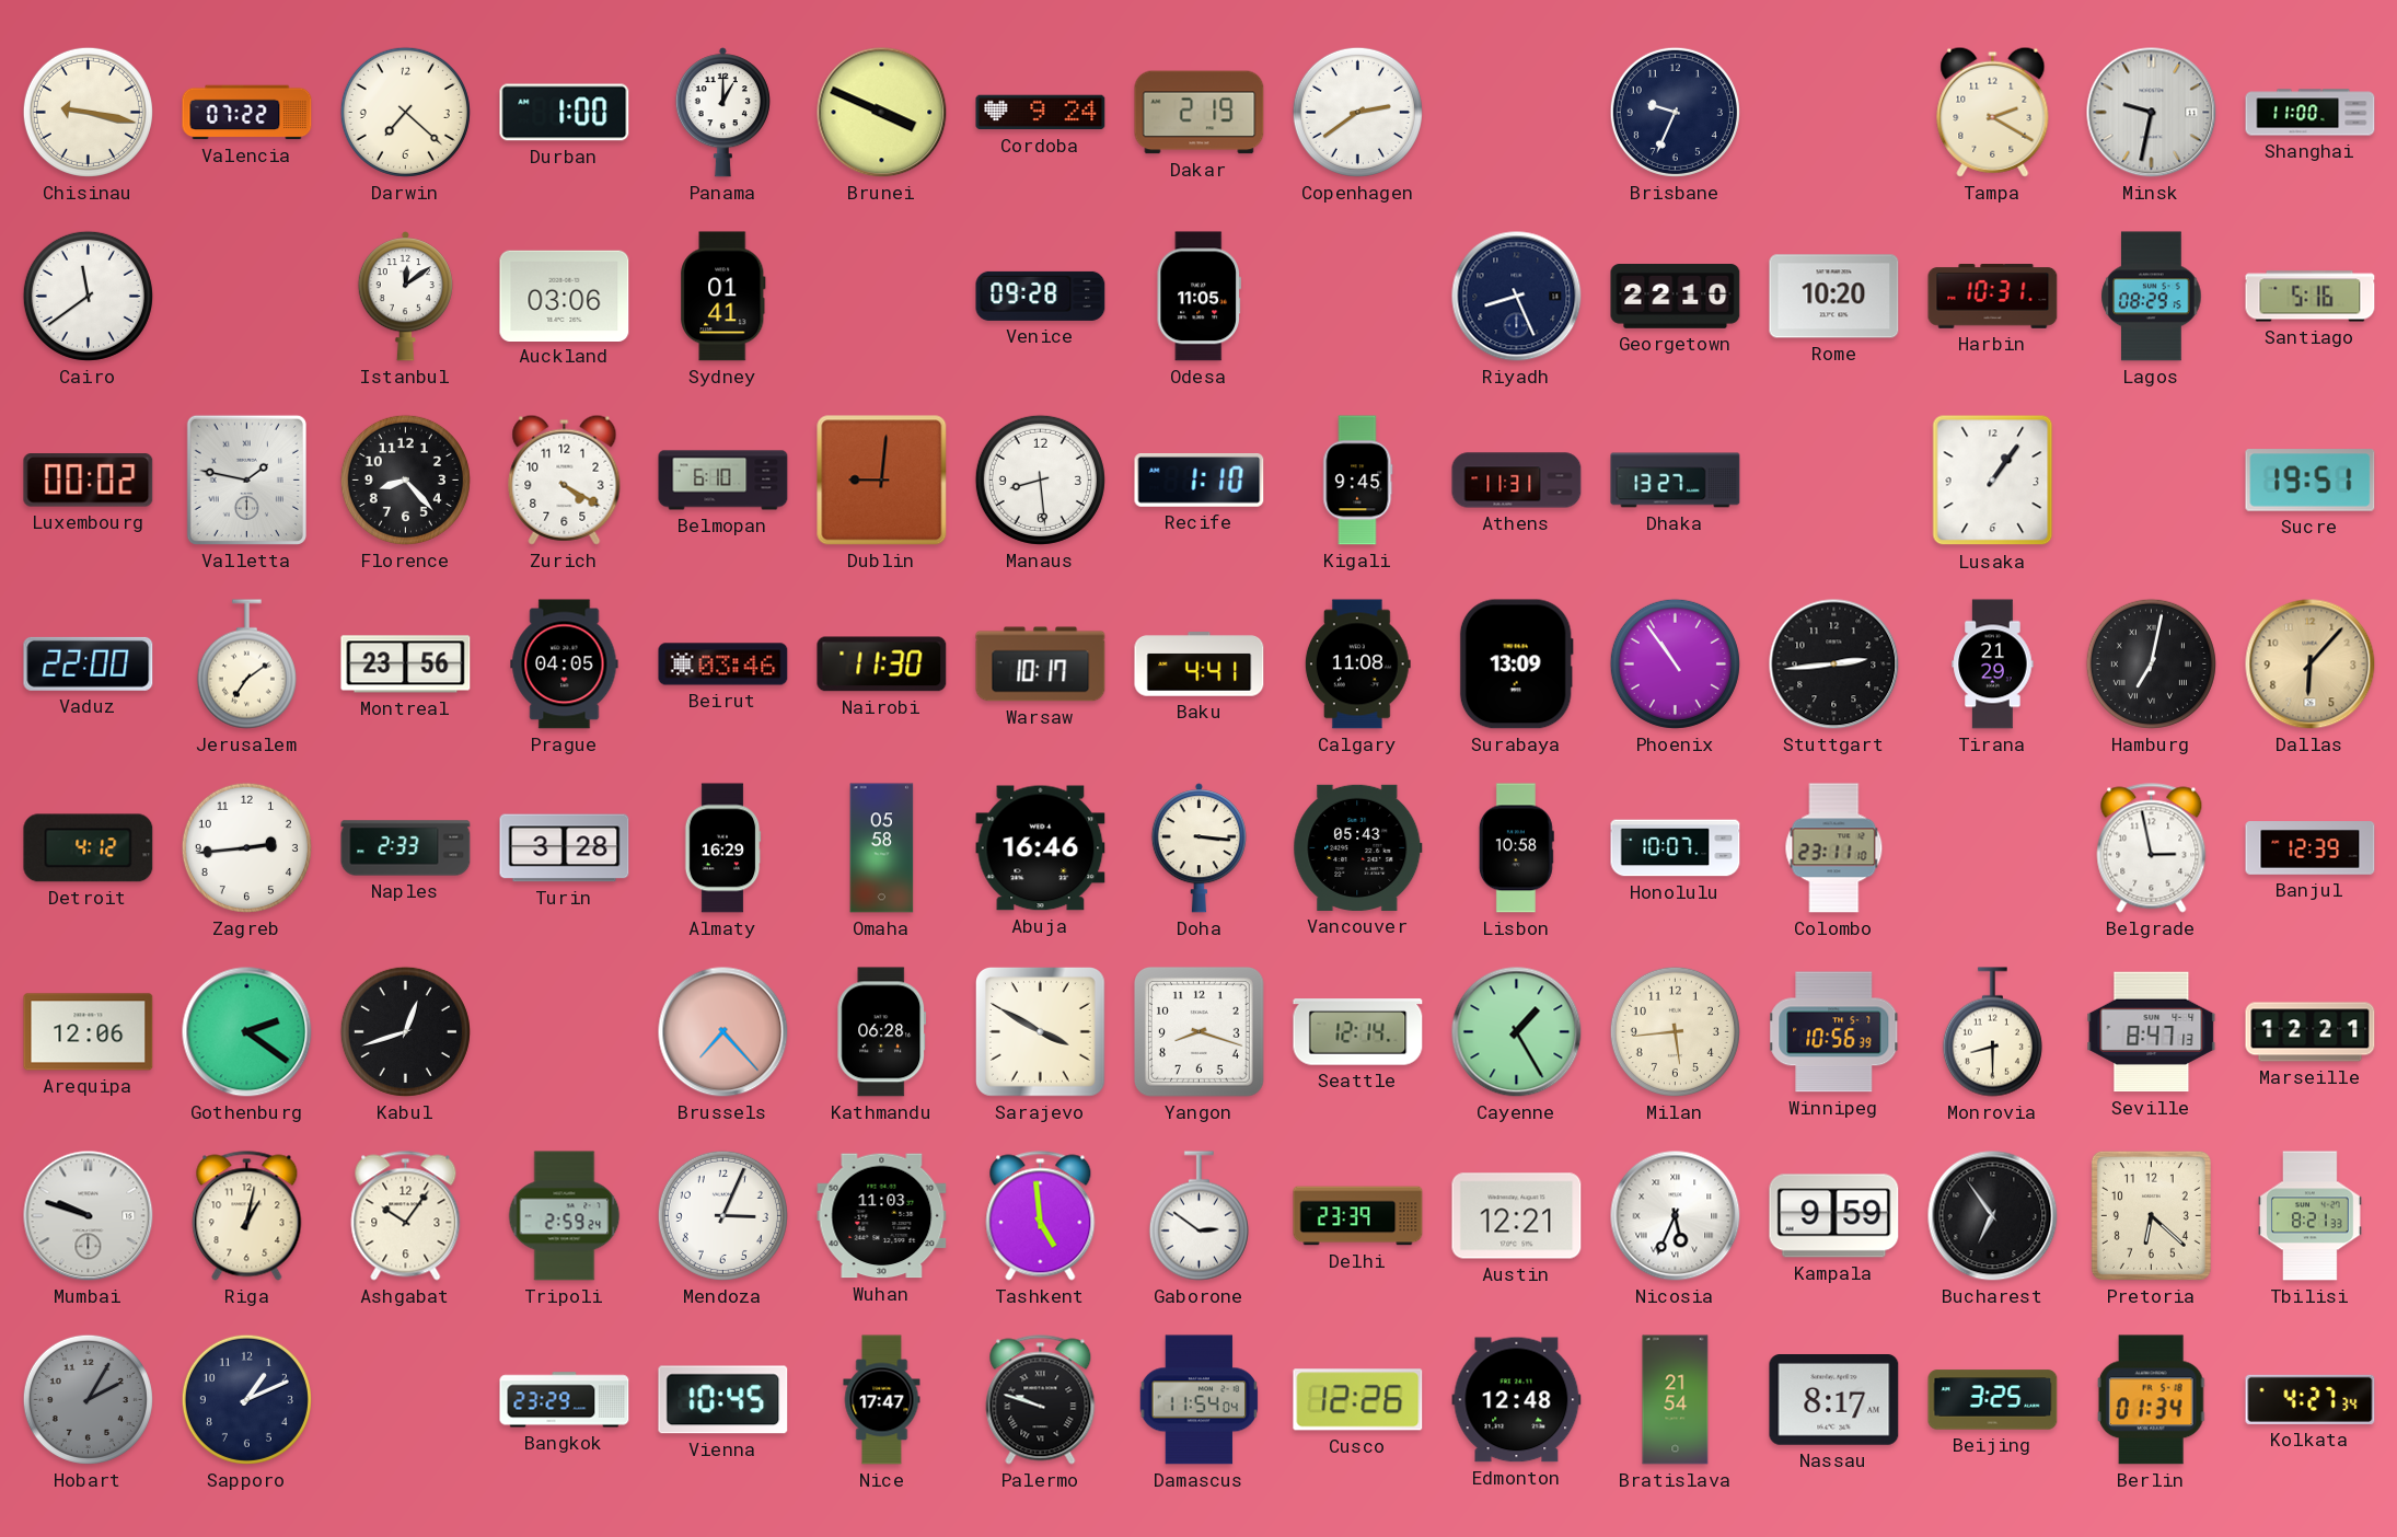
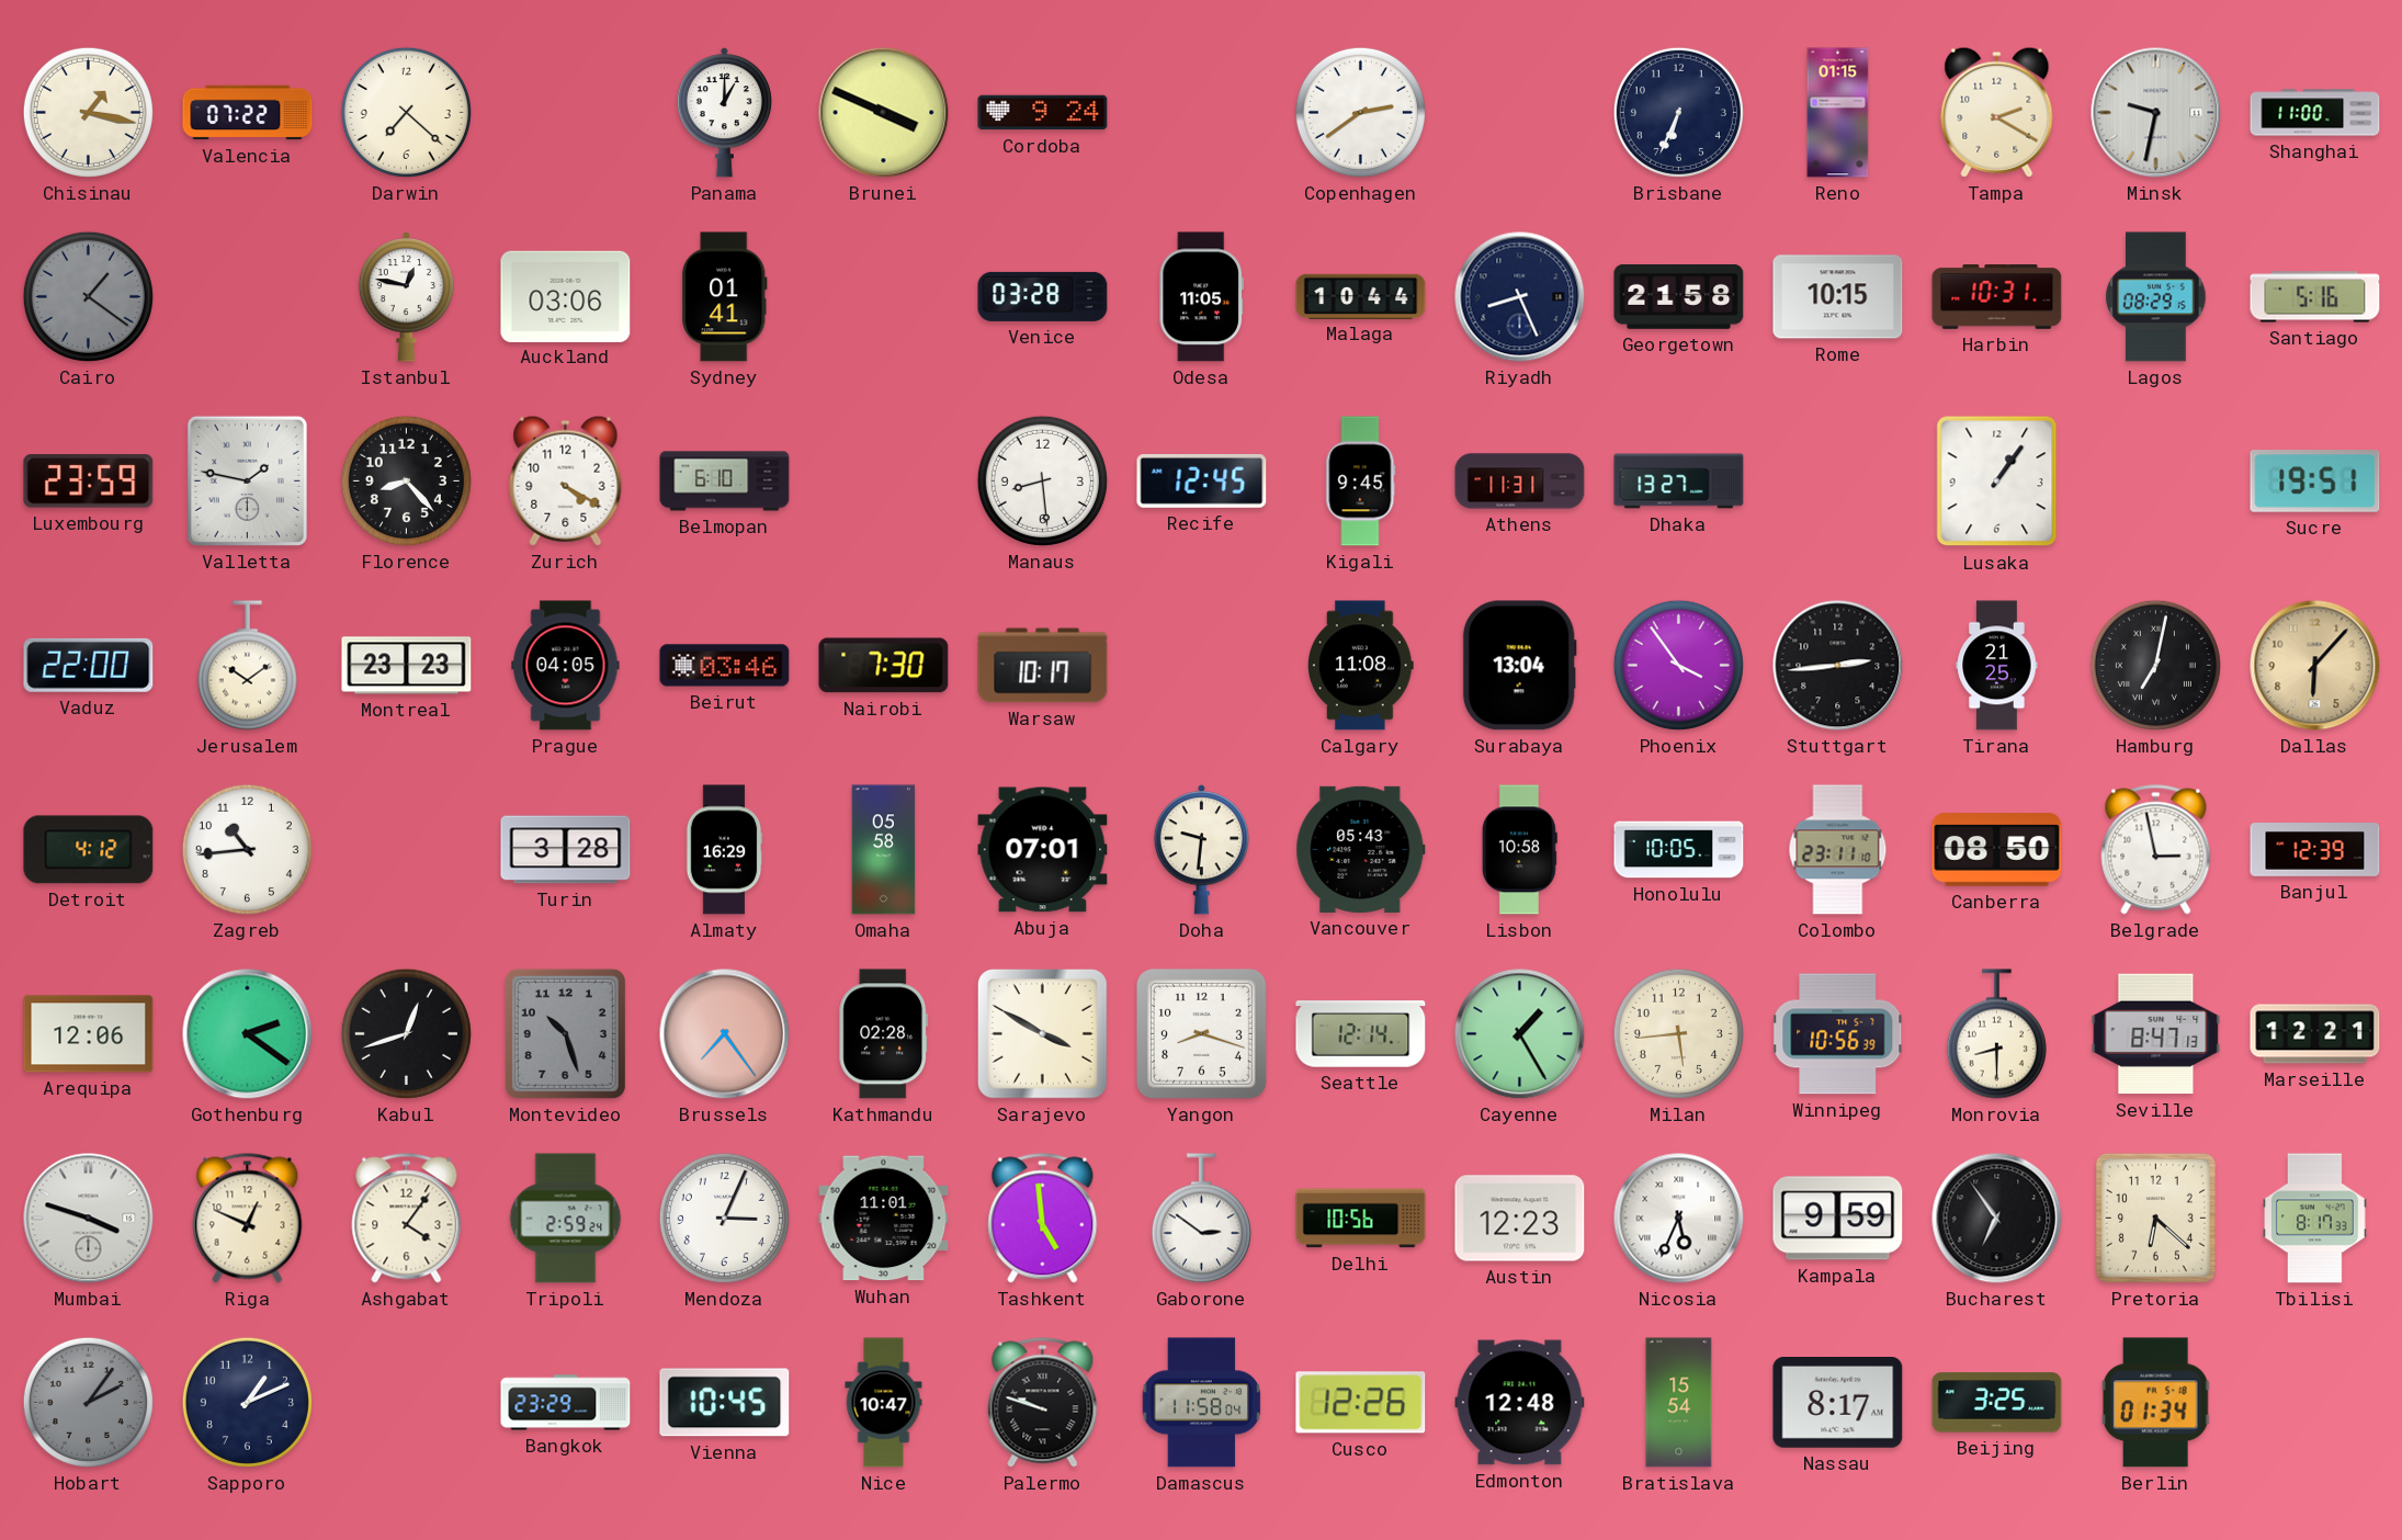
Chisinau: 9:17 -> 1:17 (88, 112)
Durban: 1:00 -> none (565, 113)
Dakar: 2:19 -> none (1200, 113)
Brisbane: 9:34 -> 6:34 (1678, 112)
Reno: none -> 01:15 (1838, 113)
Cairo: 11:39 -> 1:21 (88, 296)
Cairo dial: white -> grey (88, 296)
Istanbul: 12:09 -> 12:47 (406, 297)
Venice: 09:28 -> 03:28 (1043, 296)
Malaga: none -> 10:44 (1361, 296)
Georgetown: 22:10 -> 21:58 (1679, 297)
Rome: 10:20 -> 10:15 (1838, 297)
Luxembourg: 00:02 -> 23:59 (89, 482)
Dublin: 9:01 -> none (882, 481)
Recife: 1:10 -> 12:45 (1202, 482)
Jerusalem: 7:09 -> 10:09 (247, 666)
Montreal: 23:56 -> 23:23 (407, 666)
Nairobi: 11:30 -> 7:30 (884, 666)
Baku: 4:41 -> none (1200, 665)
Surabaya: 13:09 -> 13:04 (1519, 666)
Phoenix: 10:54 -> 3:54 (1678, 665)
Tirana: 21:29 -> 21:25 (1997, 666)
Zagreb: 2:44 -> 10:44 (247, 849)
Naples: 2:33 -> none (406, 848)
Abuja: 16:46 -> 07:01 (1043, 850)
Doha: 3:16 -> 9:31 (1201, 850)
Honolulu: 10:07 -> 10:05 (1679, 850)
Canberra: none -> 08:50 (1997, 850)
Montevideo: none -> 10:27 (565, 1033)
Brussels: 7:23 -> 7:24 (725, 1034)
Kathmandu: 06:28 -> 02:28 (884, 1034)
Mumbai: 9:48 -> 3:48 (89, 1219)
Riga: 1:02 -> 12:49 (248, 1219)
Ashgabat: 10:06 -> 4:06 (407, 1219)
Wuhan: 11:03 -> 11:01 (884, 1219)
Delhi: 23:39 -> 10:56 (1361, 1219)
Austin: 12:21 -> 12:23 (1520, 1219)
Tbilisi: 8:21 -> 8:17 (2315, 1219)
Hobart: 2:05 -> 2:06 (88, 1402)
Nice: 17:47 -> 10:47 (884, 1403)
Damascus: 11:54 -> 11:58 (1202, 1403)
Bratislava: 21:54 -> 15:54 (1679, 1403)
Kolkata: 4:27 -> none (2311, 1399)
